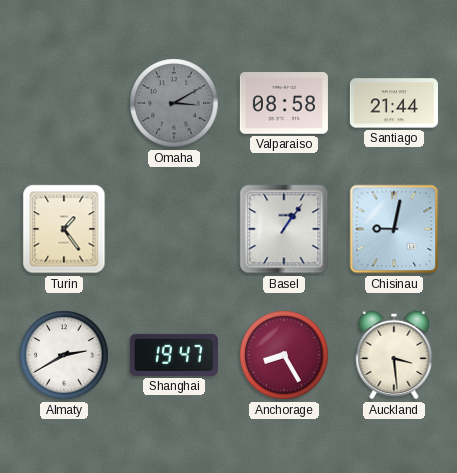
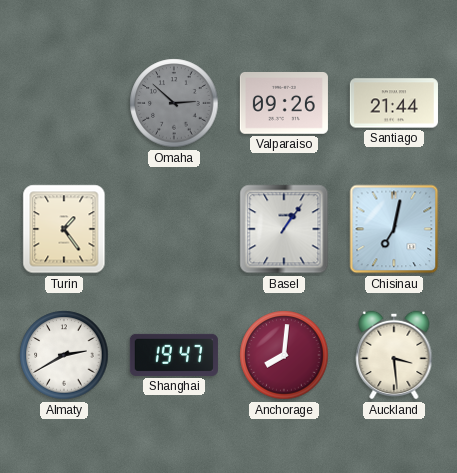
Omaha: 3:10 -> 2:52 (174, 103)
Valparaiso: 08:58 -> 09:26 (284, 104)
Chisinau: 9:02 -> 7:02 (394, 229)
Anchorage: 8:25 -> 8:01 (284, 355)
